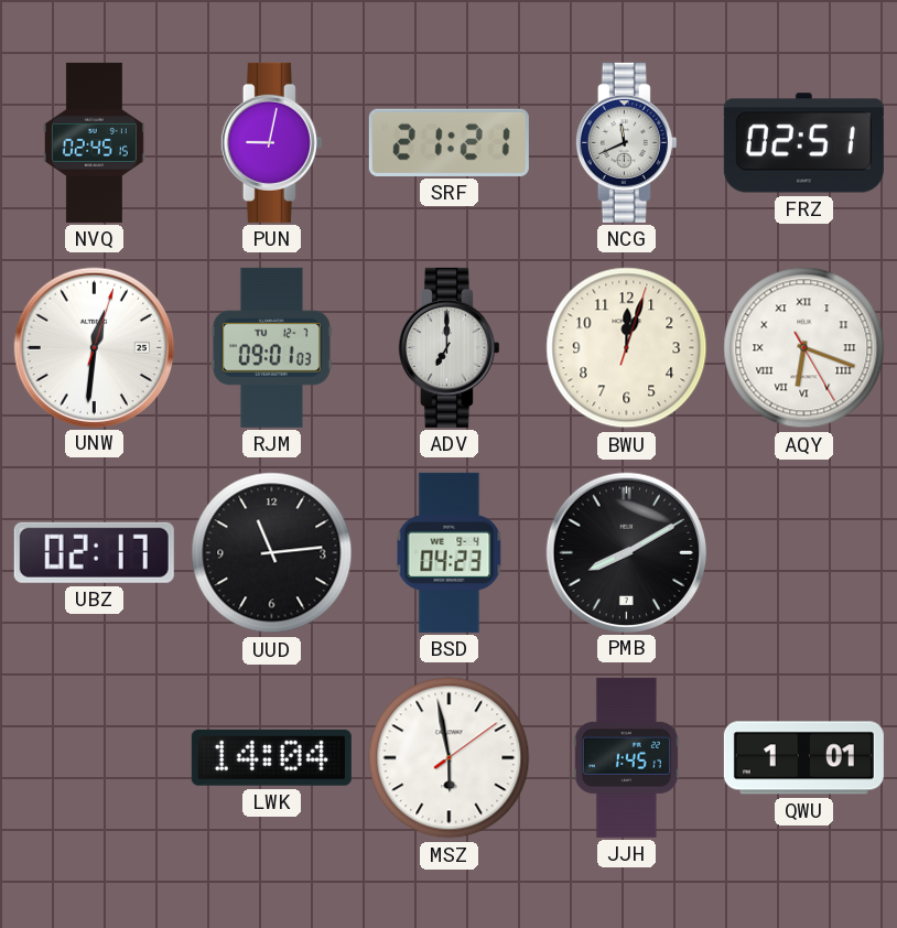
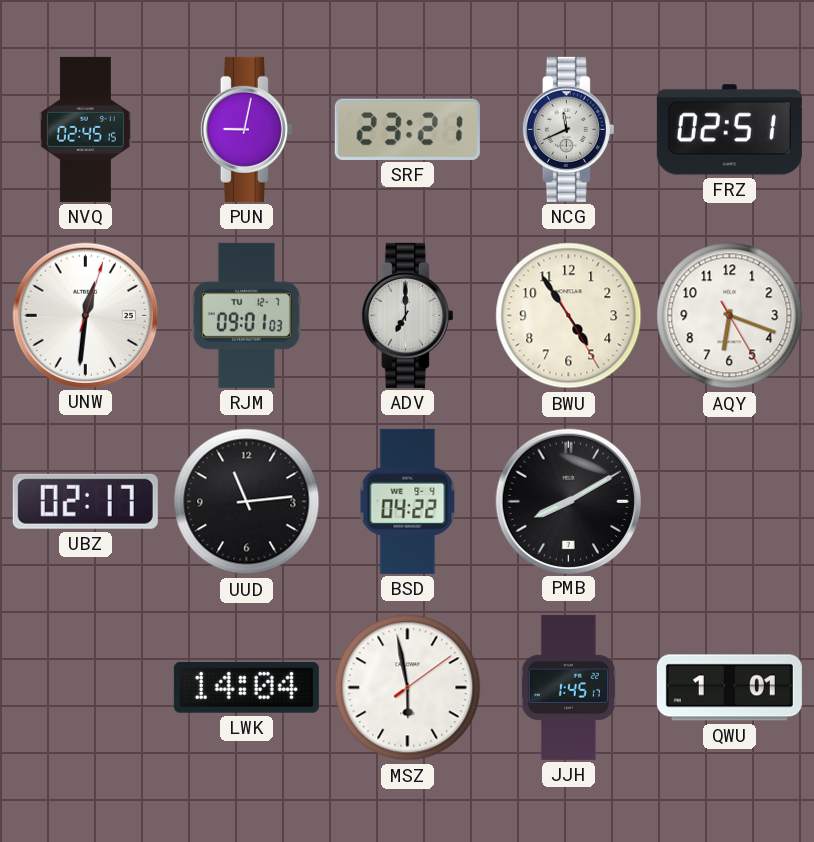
SRF: 21:21 -> 23:21 (407, 129)
BWU: 12:03 -> 4:54 (569, 316)
AQY numerals: Roman -> Arabic (730, 316)
BSD: 04:23 -> 04:22 (408, 501)
